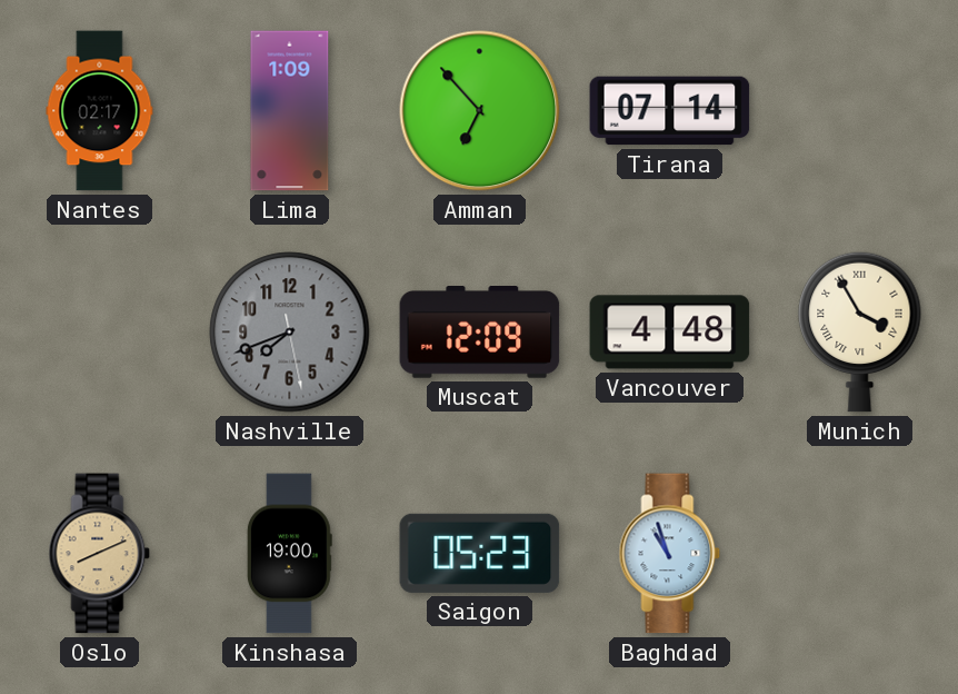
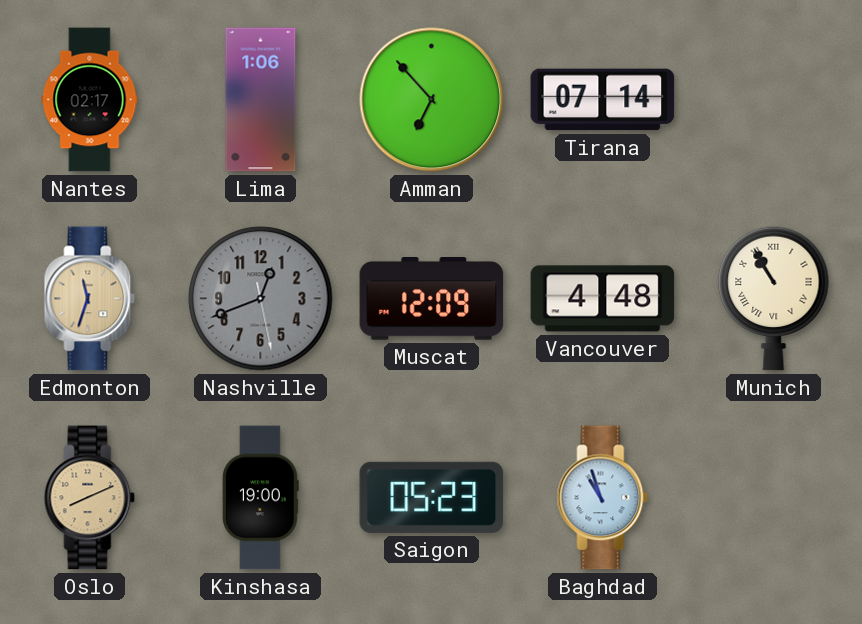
Lima: 1:09 -> 1:06 (261, 100)
Edmonton: none -> 11:33 (90, 299)
Nashville: 7:41 -> 12:41 (261, 299)
Munich: 3:55 -> 10:55 (774, 298)
